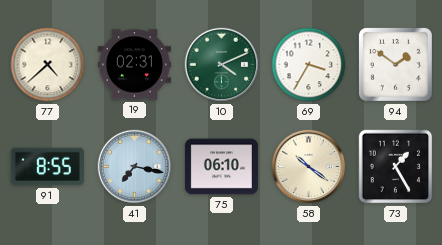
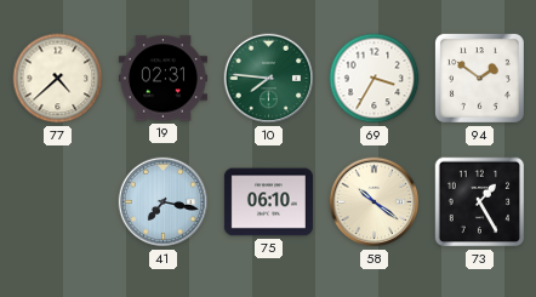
10: 4:11 -> 7:46 (269, 79)
91: 8:55 -> none (47, 167)
